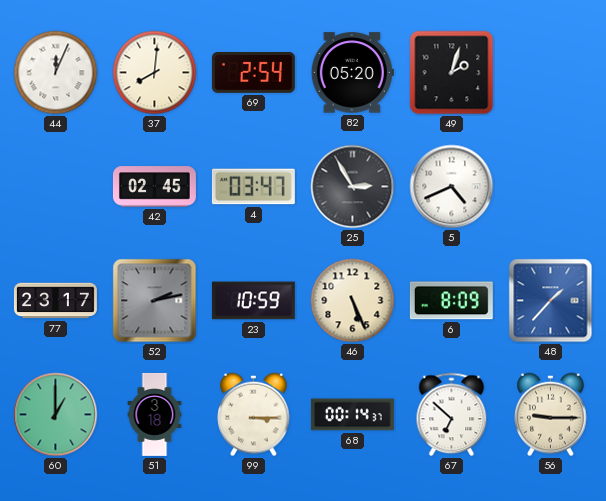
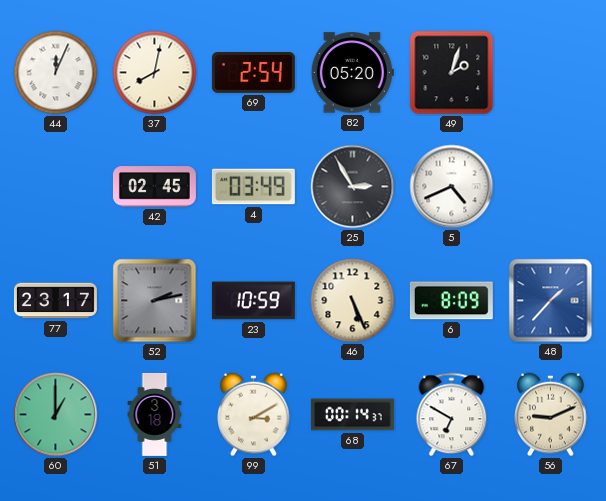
37: 8:01 -> 8:02 (155, 73)
4: 03:47 -> 03:49 (253, 187)
99: 3:15 -> 3:10 (254, 415)
67: 6:52 -> 6:50 (452, 415)
56: 9:15 -> 9:11 (551, 415)
